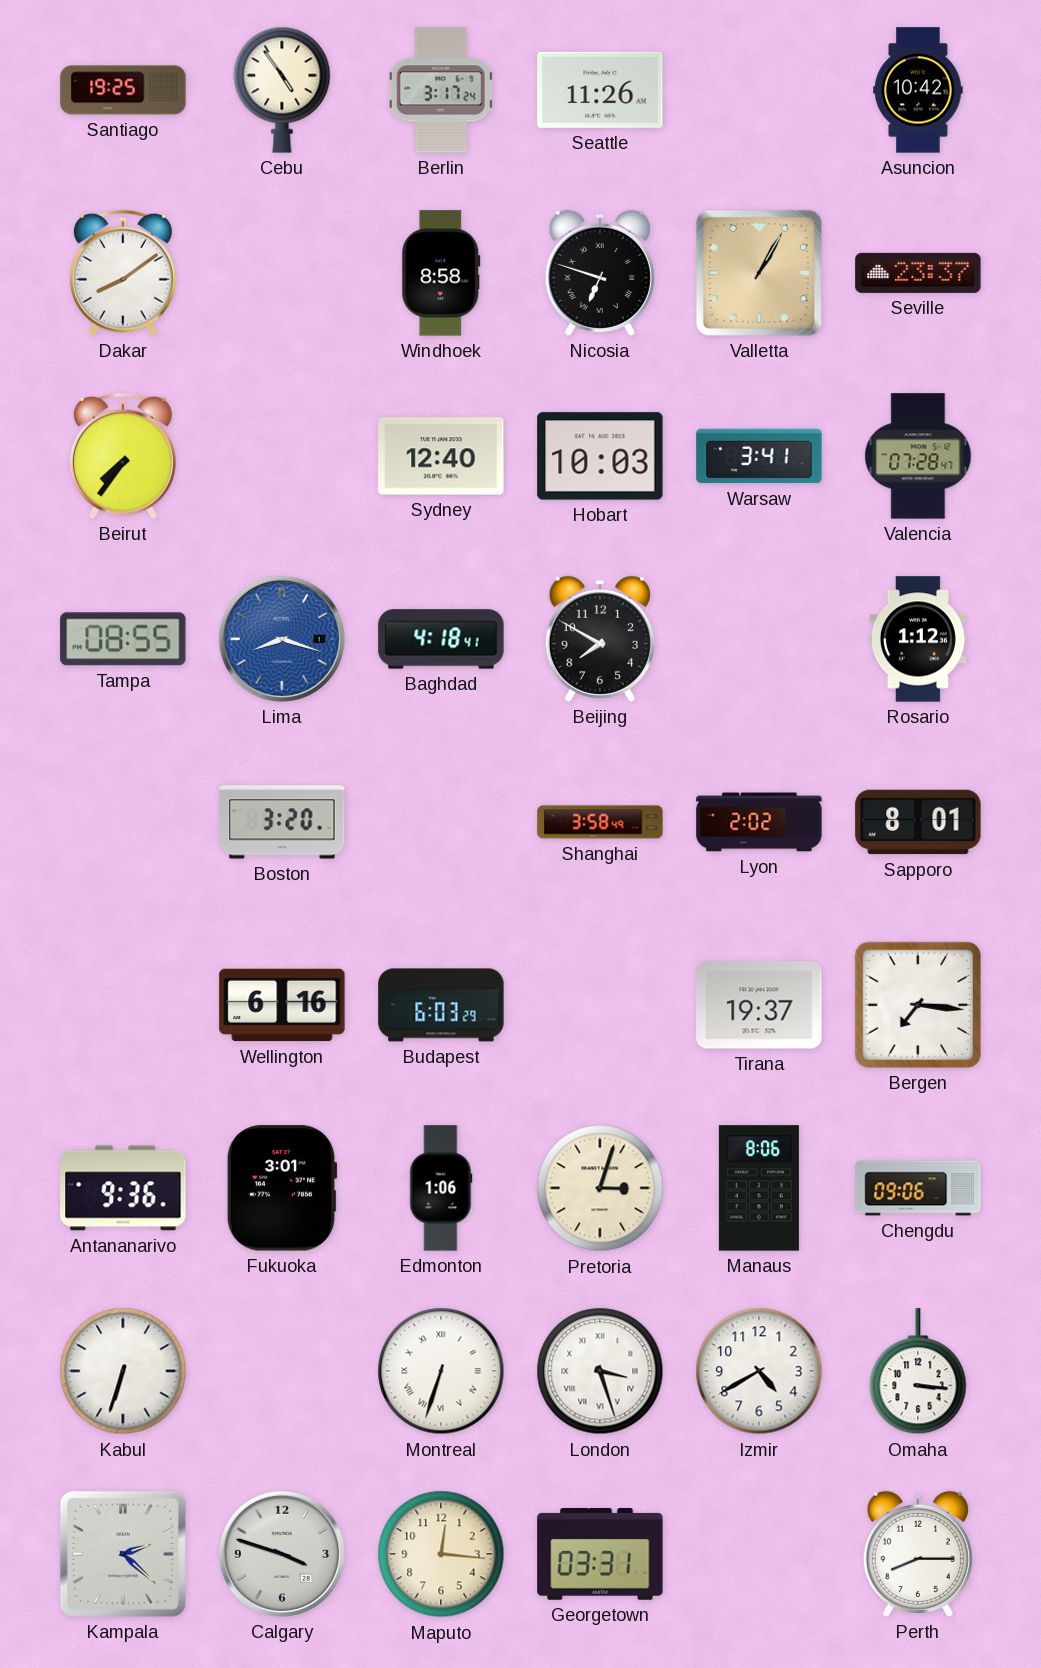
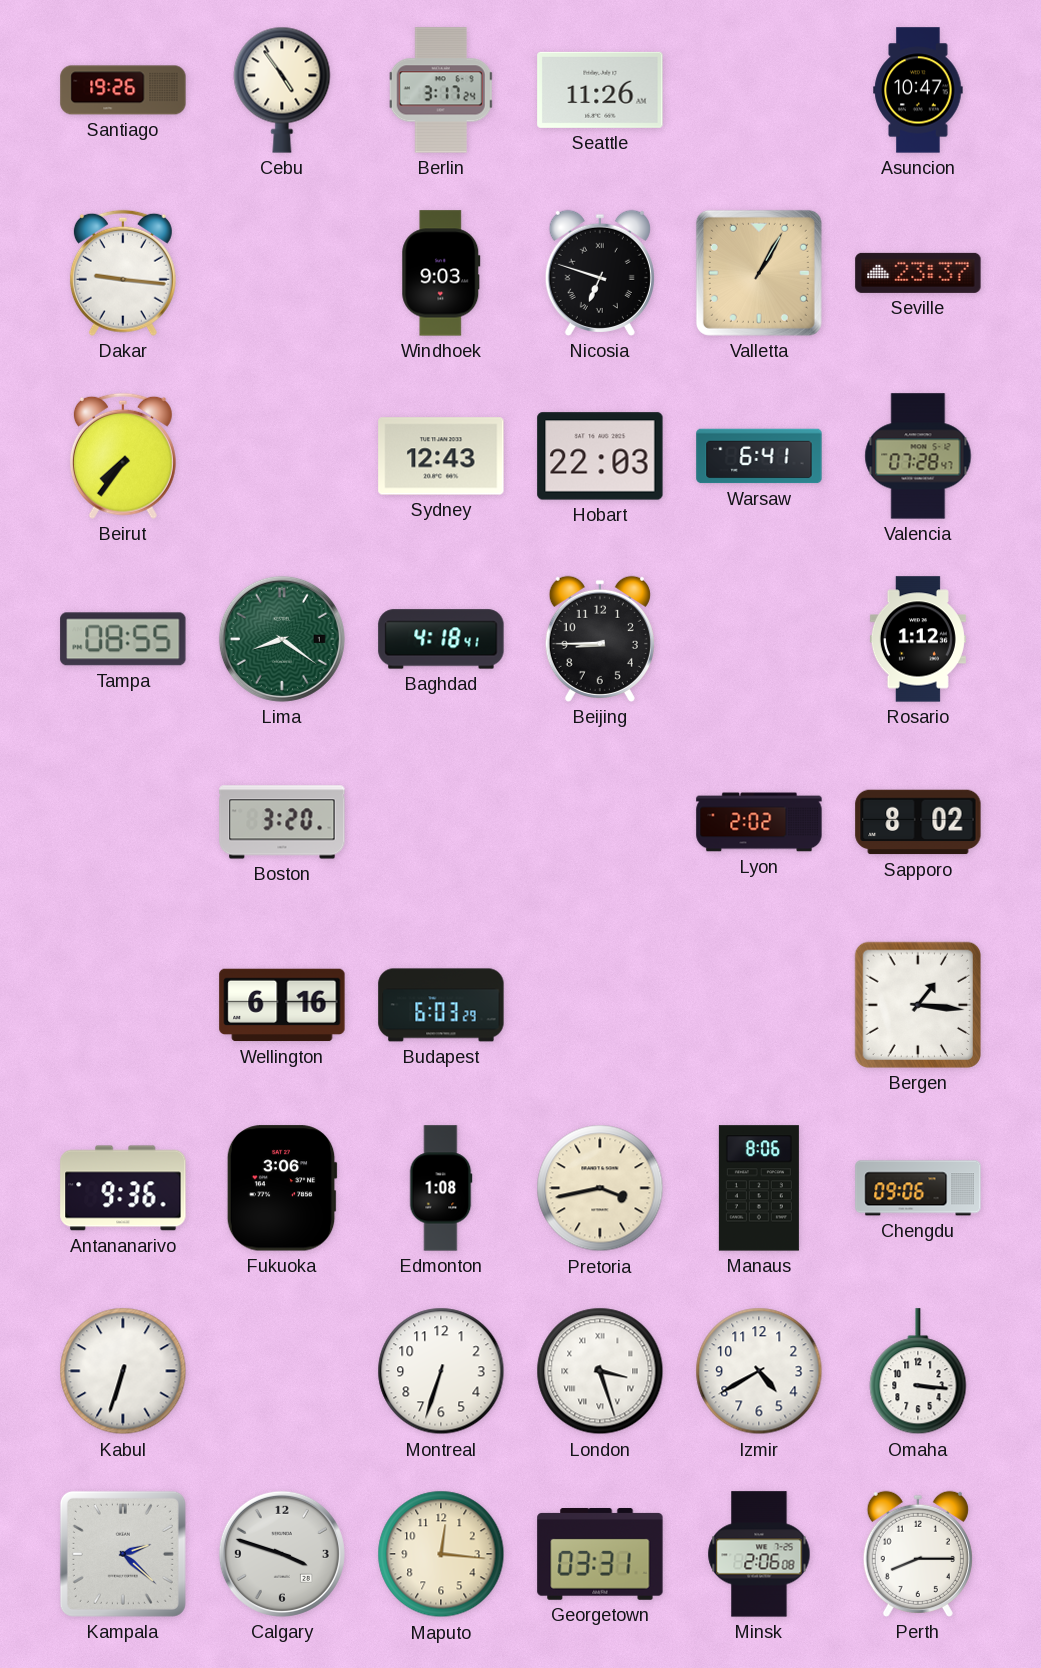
Santiago: 19:25 -> 19:26 (123, 90)
Asuncion: 10:42 -> 10:47 (918, 90)
Dakar: 8:09 -> 9:16 (123, 273)
Windhoek: 8:58 -> 9:03 (441, 273)
Sydney: 12:40 -> 12:43 (441, 456)
Hobart: 10:03 -> 22:03 (600, 456)
Warsaw: 3:41 -> 6:41 (759, 456)
Lima: 8:18 -> 8:21 (282, 639)
Lima dial: blue -> green (282, 639)
Beijing: 7:50 -> 8:45 (600, 639)
Shanghai: 3:58 -> none (600, 822)
Sapporo: 8:01 -> 8:02 (918, 822)
Tirana: 19:37 -> none (759, 1005)
Bergen: 7:16 -> 1:16 (918, 1005)
Fukuoka: 3:01 -> 3:06 (282, 1188)
Edmonton: 1:06 -> 1:08 (441, 1188)
Pretoria: 3:03 -> 3:43 (600, 1188)
Montreal numerals: Roman -> Arabic (441, 1371)
Minsk: none -> 2:06 (759, 1554)
